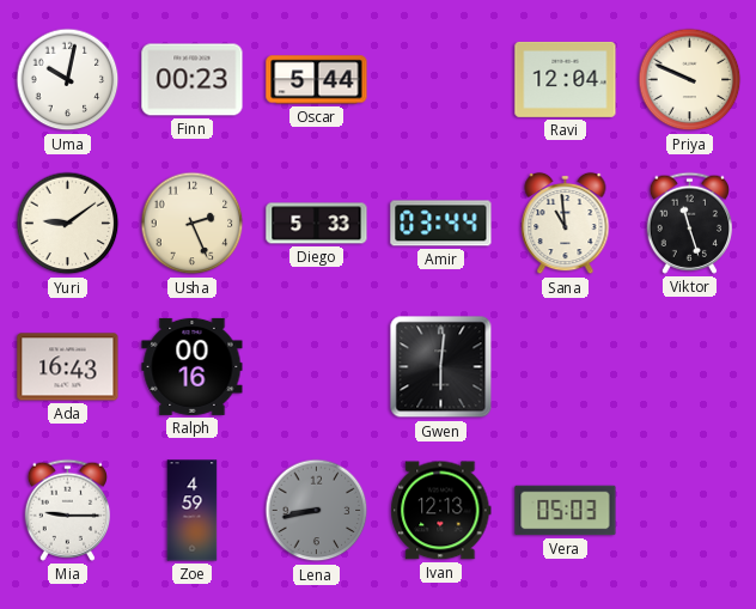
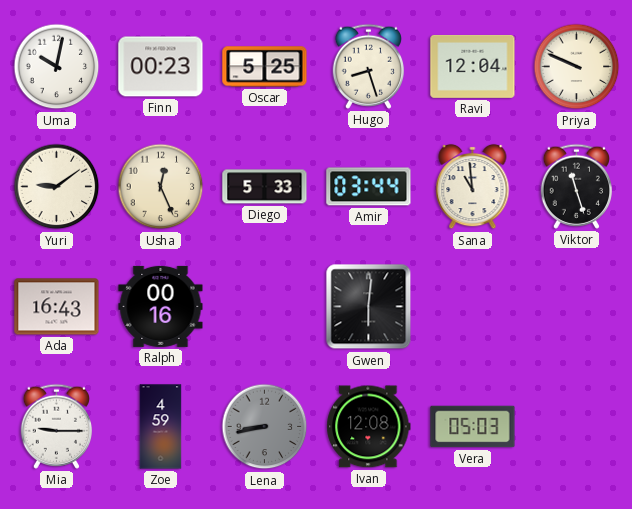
Oscar: 5:44 -> 5:25 (265, 67)
Hugo: none -> 8:27 (368, 66)
Usha: 2:26 -> 12:26 (161, 187)
Ivan: 12:13 -> 12:08 (369, 427)
